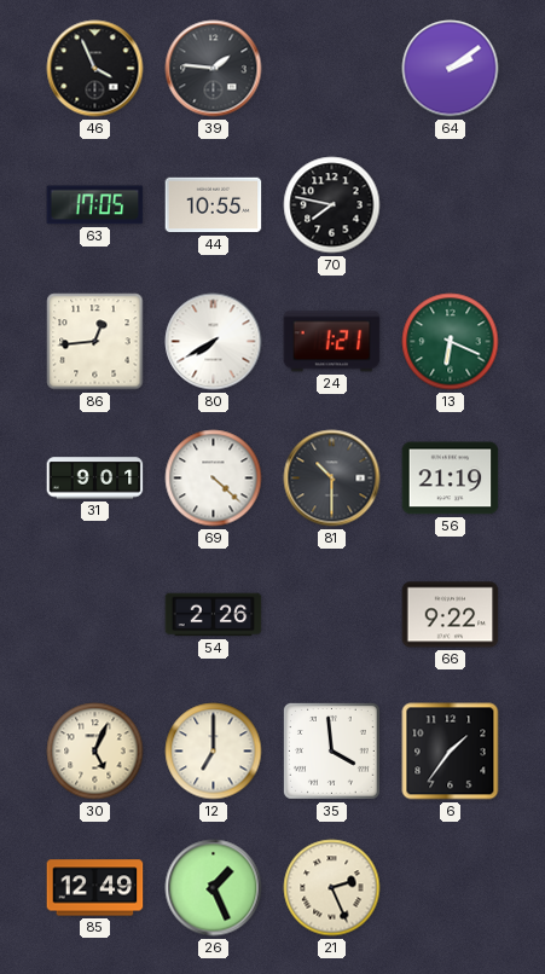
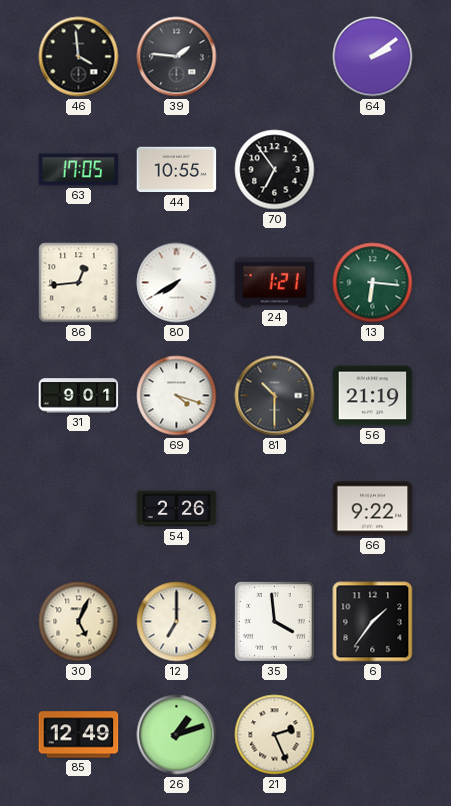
46: 3:56 -> 3:59 (79, 57)
70: 7:47 -> 6:54 (275, 170)
13: 6:19 -> 6:16 (373, 283)
69: 4:22 -> 4:18 (177, 396)
26: 1:26 -> 1:12 (177, 735)
